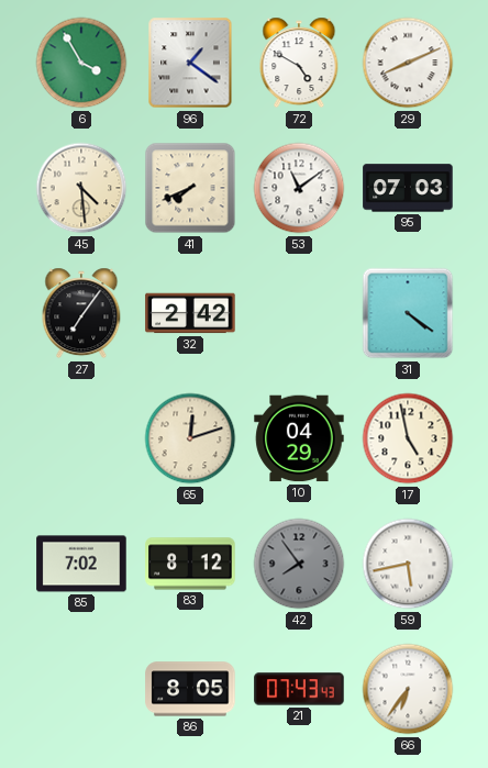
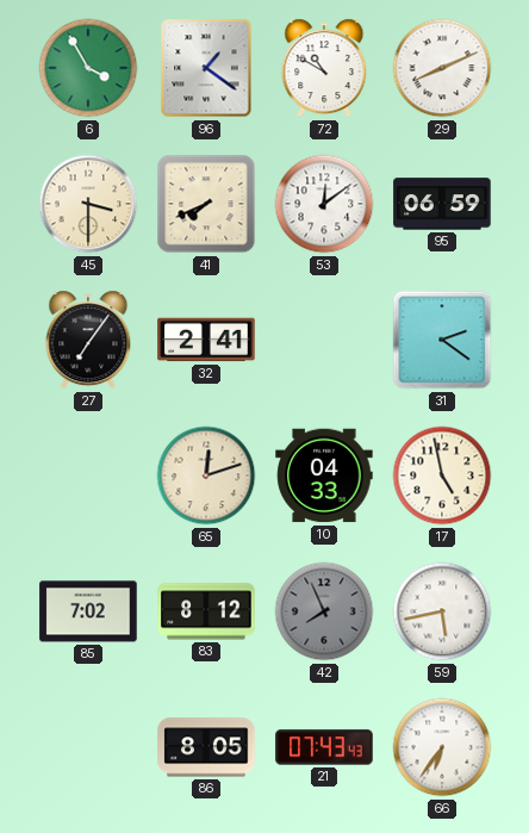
72: 4:50 -> 10:50 (324, 68)
45: 4:29 -> 3:30 (88, 204)
53: 11:09 -> 12:09 (324, 204)
95: 07:03 -> 06:59 (442, 204)
32: 2:42 -> 2:41 (206, 340)
31: 4:21 -> 2:21 (442, 340)
10: 04:29 -> 04:33 (324, 475)
42: 7:54 -> 7:56 (324, 611)
